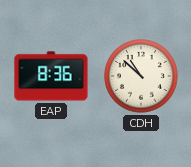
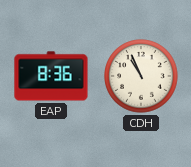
CDH: 10:52 -> 10:56 (141, 76)
